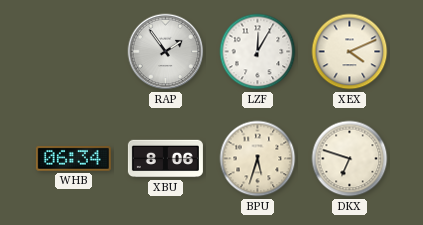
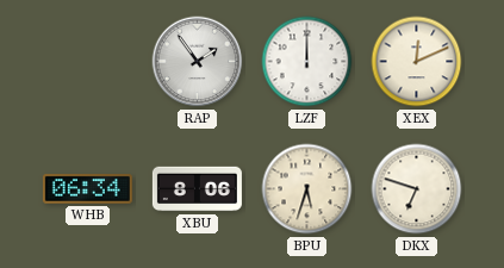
LZF: 12:05 -> 12:00 (307, 62)
XEX: 4:11 -> 12:11 (417, 62)
